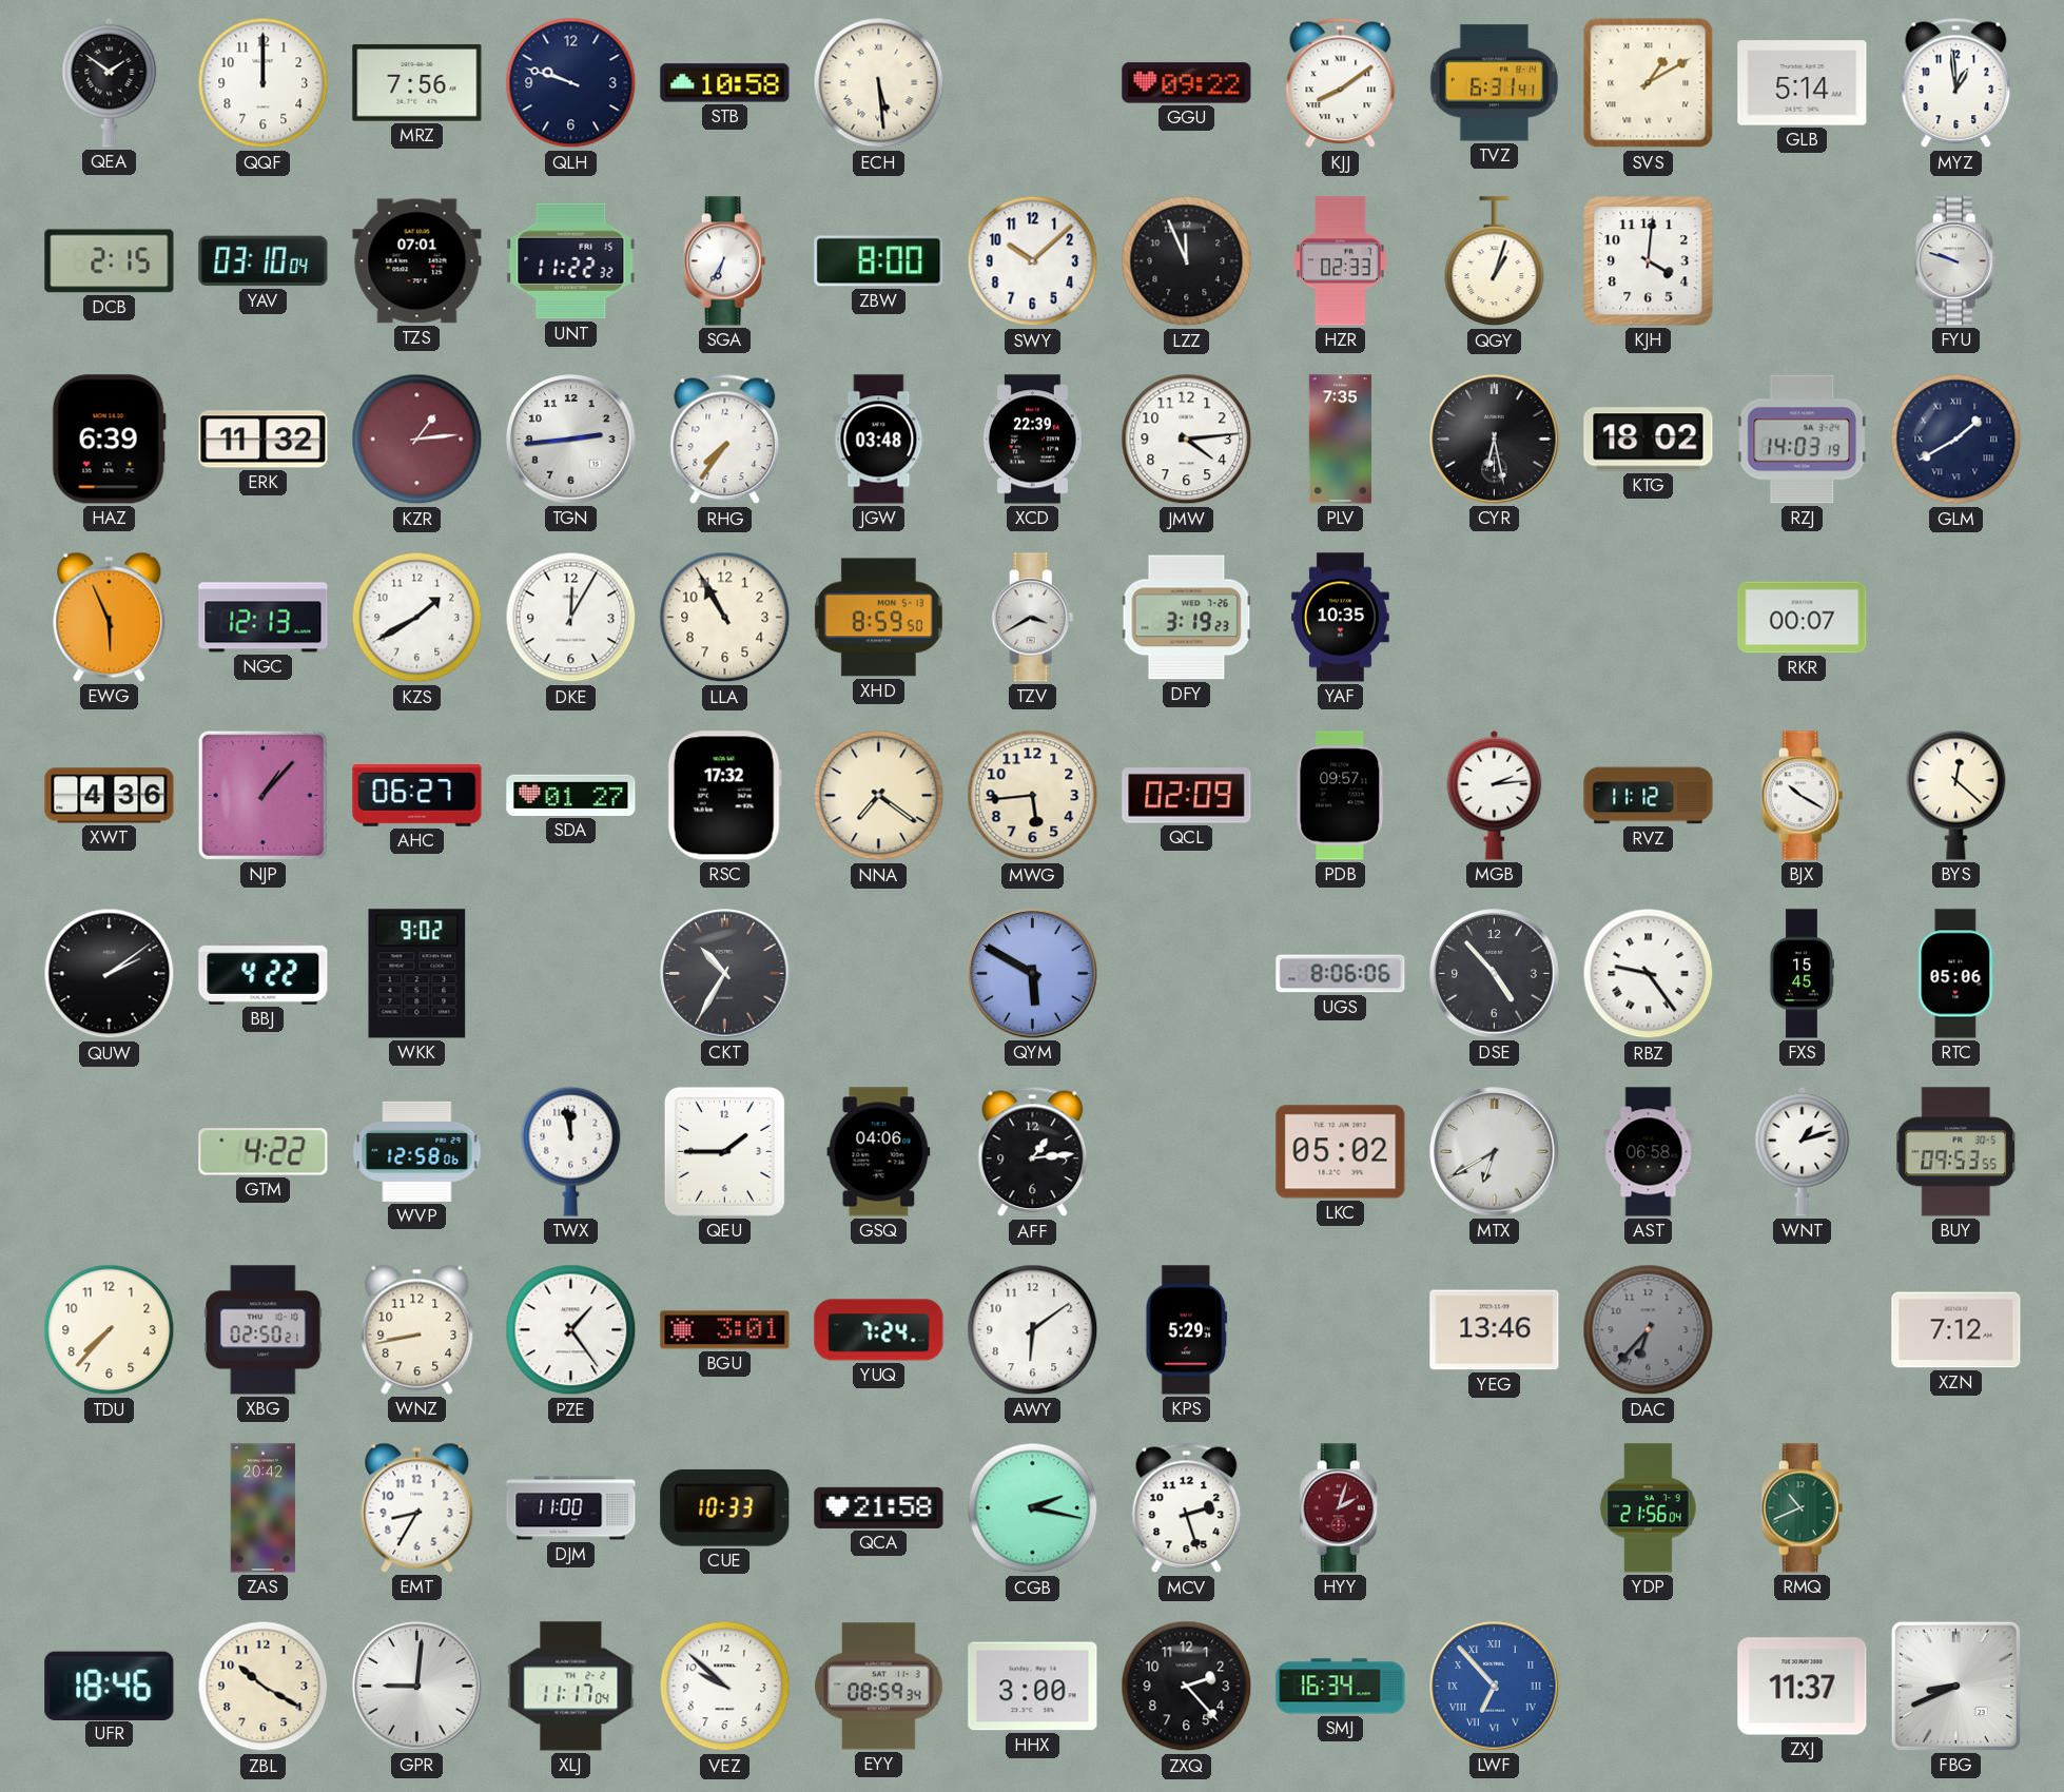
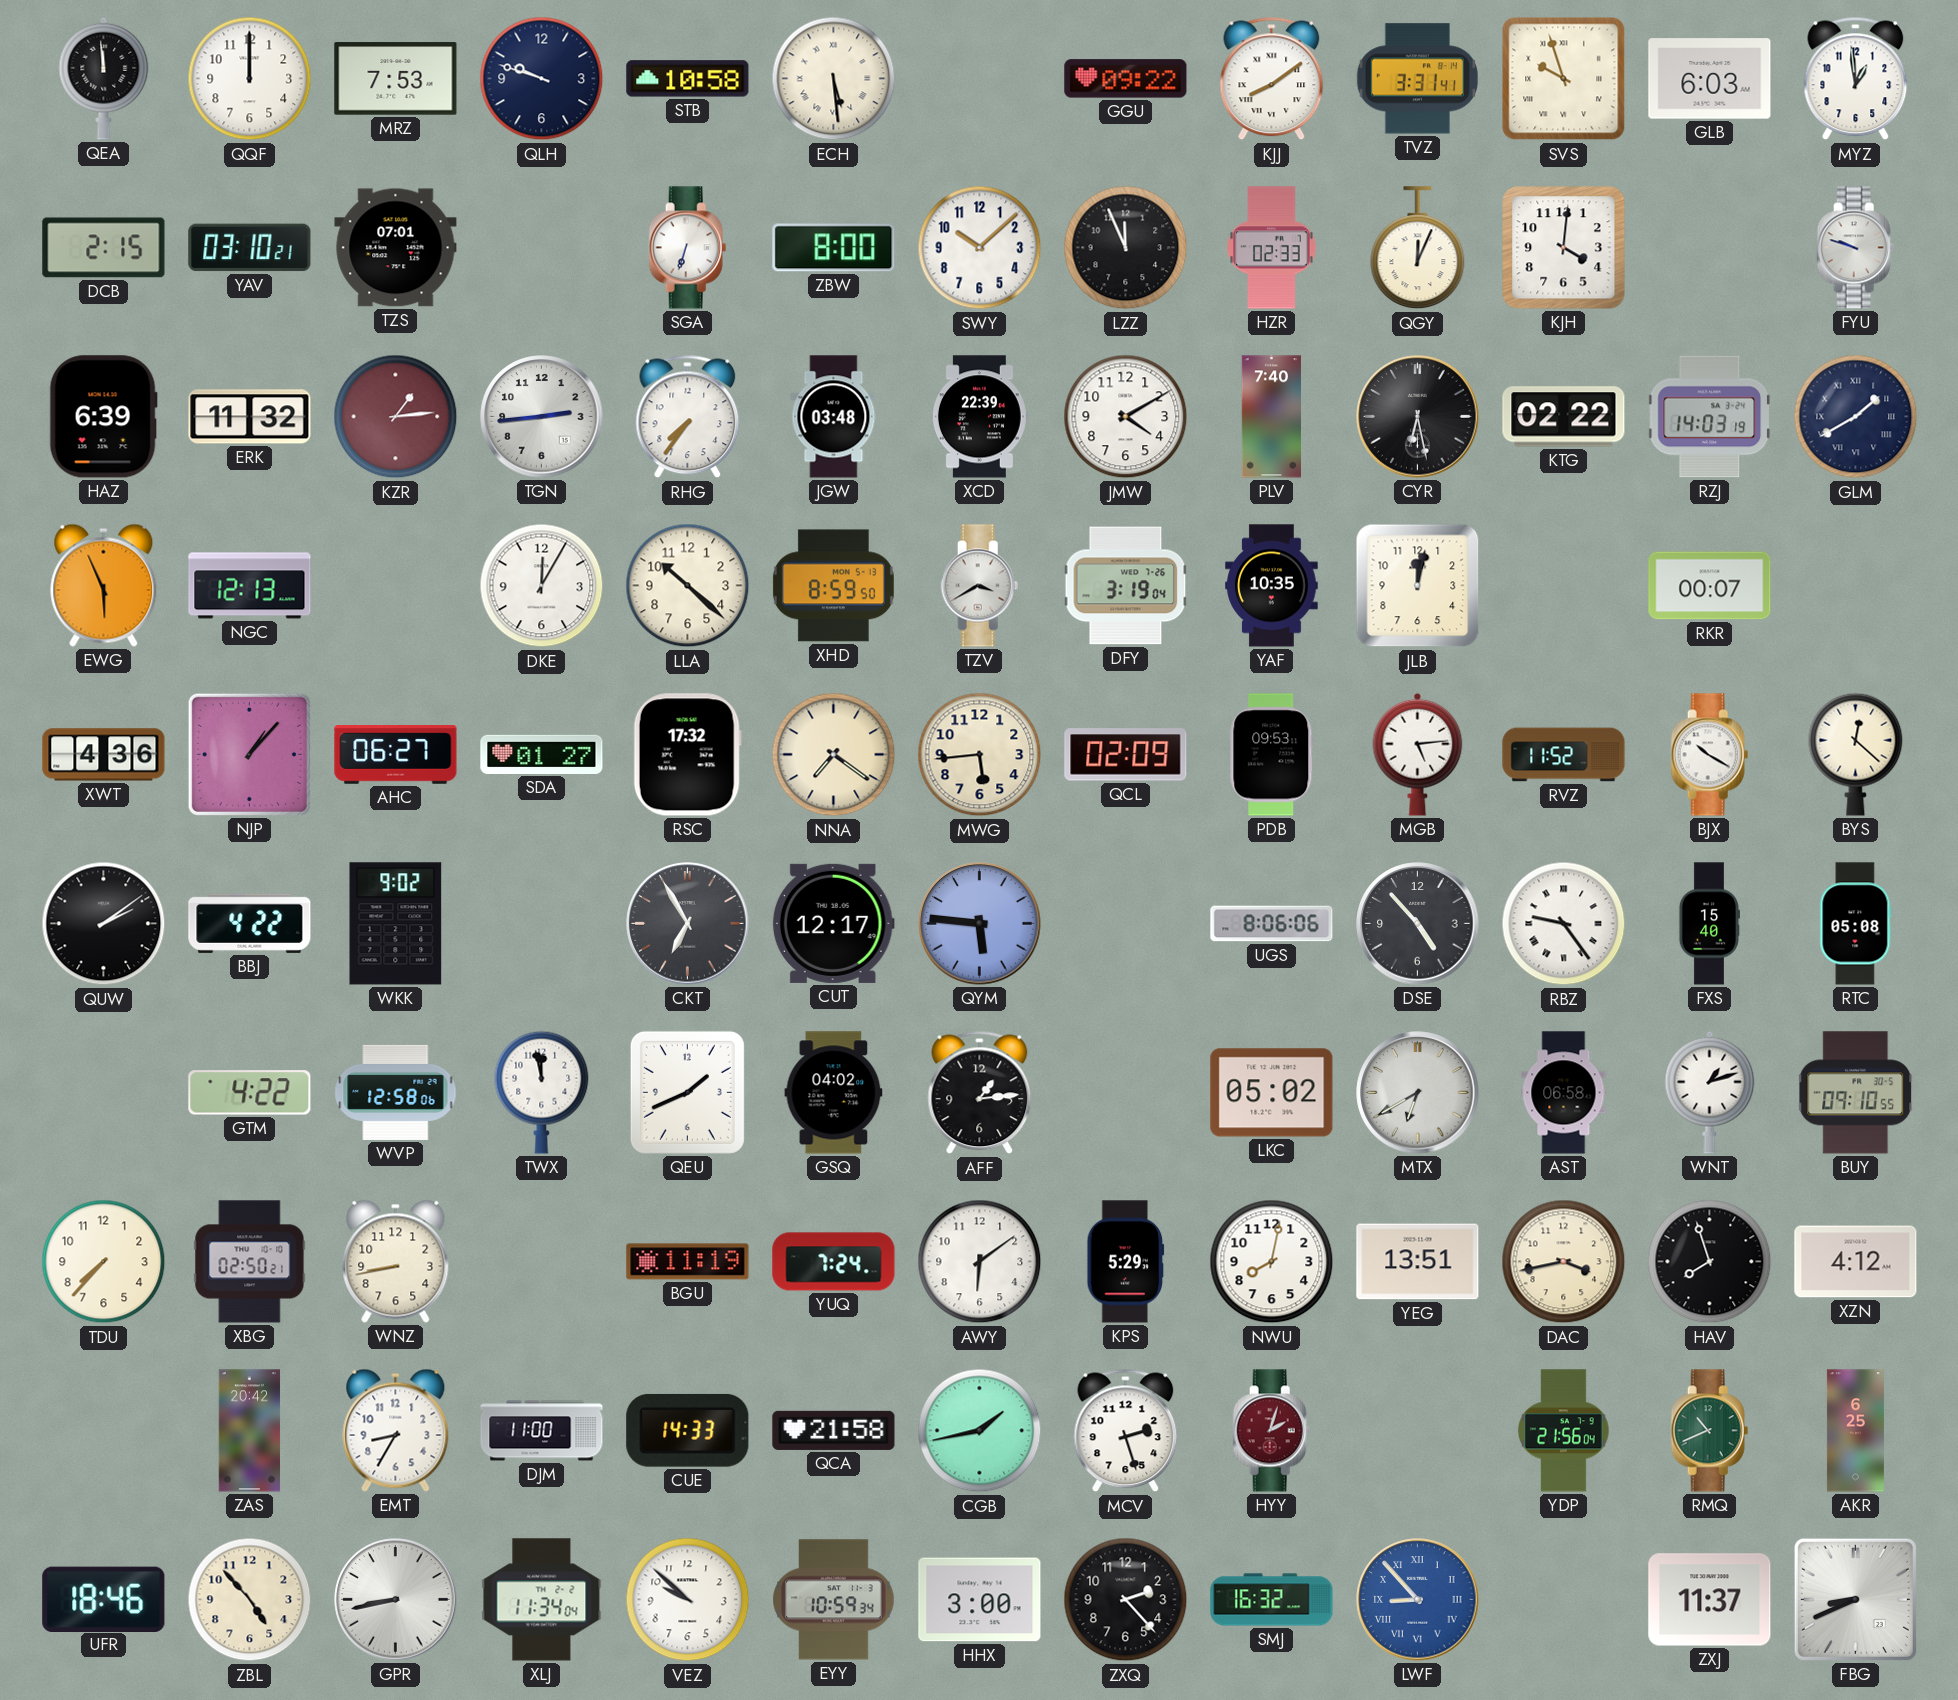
QEA: 1:51 -> 11:59 (104, 78)
MRZ: 7:56 -> 7:53 (396, 79)
TVZ: 6:31 -> 3:31 (1417, 79)
SVS: 1:10 -> 9:57 (1564, 79)
GLB: 5:14 -> 6:03 (1710, 79)
YAV: 03:10:04 -> 03:10:21 (250, 248)
UNT: 11:22 -> none (571, 261)
SGA: 6:35 -> 6:33 (688, 248)
QGY: 1:03 -> 12:04 (1418, 248)
JMW: 4:14 -> 4:10 (1126, 417)
PLV: 7:35 -> 7:40 (1271, 417)
KTG: 18:02 -> 02:22 (1564, 417)
KZS: 1:40 -> none (417, 618)
LLA: 10:55 -> 10:22 (688, 586)
DFY: 3:19:23 -> 3:19:04 (1126, 586)
JLB: none -> 12:02 (1418, 586)
PDB: 09:57 -> 09:53 (1272, 755)
MGB: 2:14 -> 5:14 (1418, 754)
RVZ: 11:12 -> 11:52 (1564, 755)
CKT: 10:35 -> 6:55 (688, 924)
CUT: none -> 12:17 (833, 923)
QYM: 5:50 -> 5:46 (980, 924)
FXS: 15:45 -> 15:40 (1709, 924)
RTC: 05:06 -> 05:08 (1856, 924)
QEU: 1:45 -> 1:41 (687, 1092)
GSQ: 04:06 -> 04:02 (834, 1093)
BUY: 09:53 -> 09:10 (1856, 1093)
PZE: 1:24 -> none (571, 1330)
BGU: 3:01 -> 11:19 (688, 1262)
NWU: none -> 8:02 (1272, 1262)
YEG: 13:46 -> 13:51 (1418, 1262)
DAC: 6:37 -> 3:43 (1564, 1262)
DAC dial: grey -> cream (1564, 1262)
HAV: none -> 7:57 (1710, 1262)
XZN: 7:12 -> 4:12 (1856, 1262)
CUE: 10:33 -> 14:33 (688, 1430)
CGB: 2:17 -> 1:43 (980, 1431)
AKR: none -> 6:25 (1855, 1431)
ZBL: 10:20 -> 4:53 (250, 1600)
GPR: 9:01 -> 8:43 (396, 1600)
XLJ: 11:17 -> 11:34 (542, 1600)
EYY: 08:59 -> 10:59 (834, 1600)
SMJ: 16:34 -> 16:32 (1272, 1600)
LWF: 6:53 -> 8:53 (1418, 1600)
